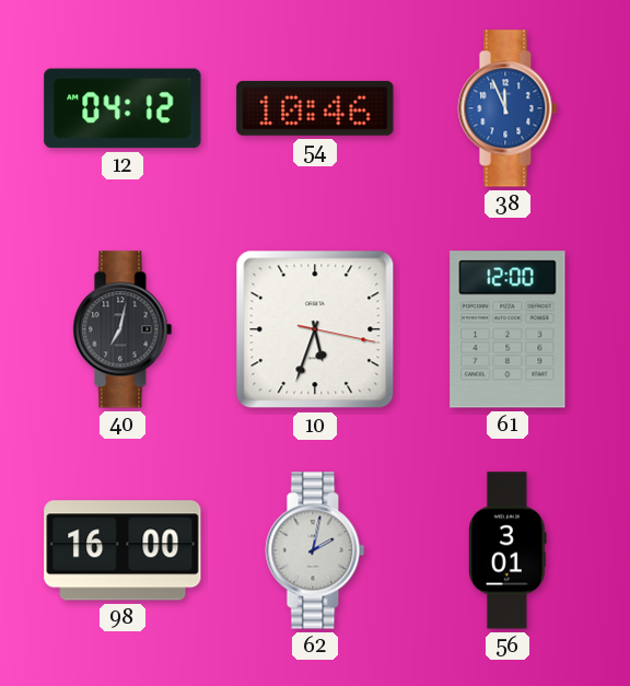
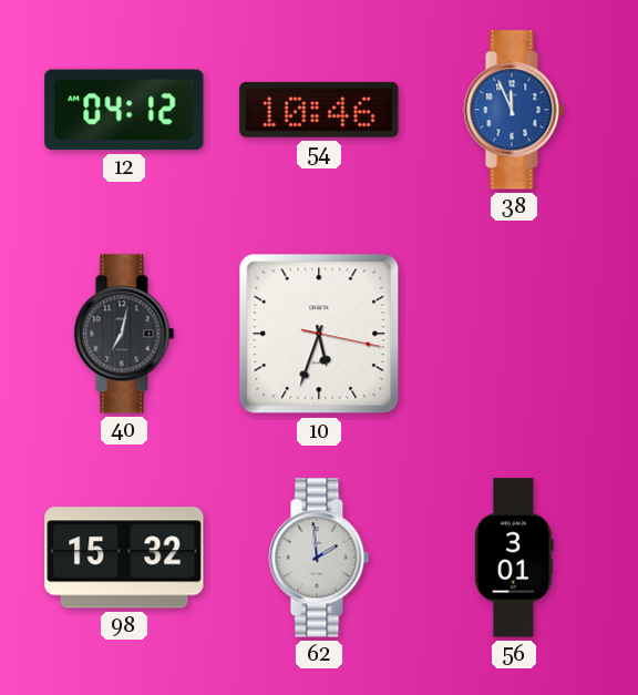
61: 12:00 -> none (507, 329)
98: 16:00 -> 15:32 (124, 558)
62: 2:02 -> 1:59 (319, 558)
